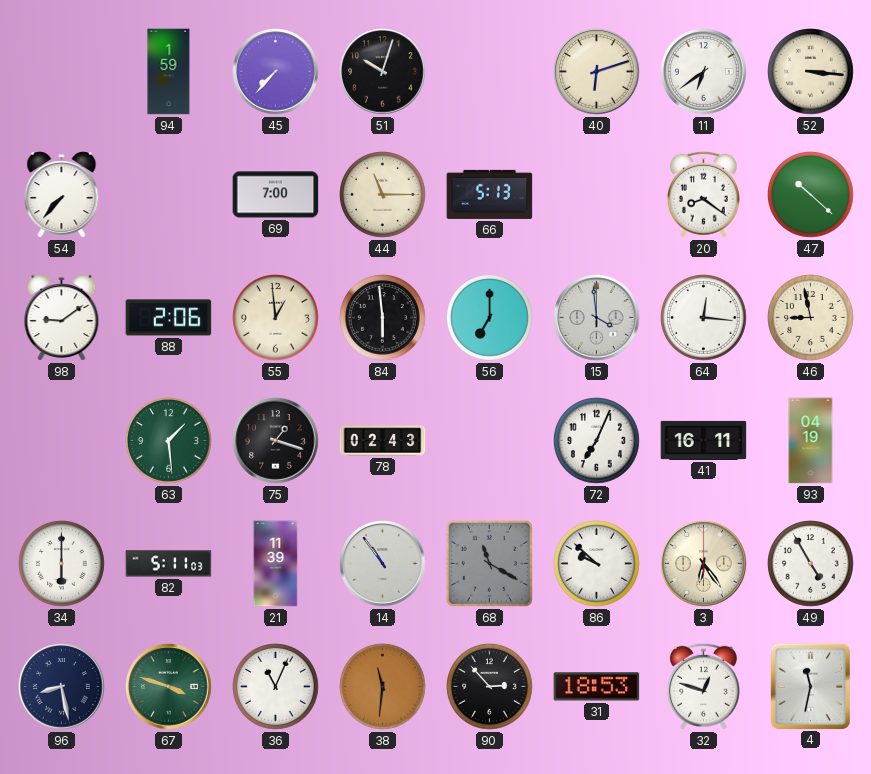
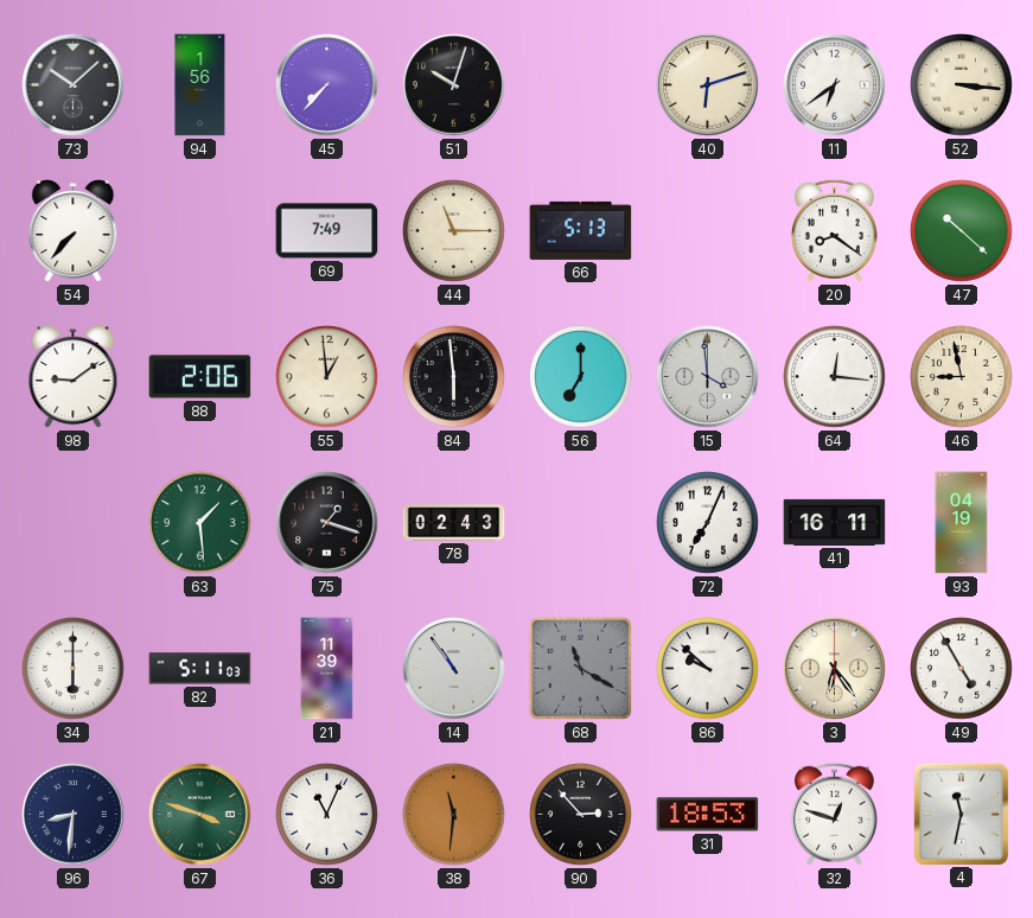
73: none -> 10:08 (74, 85)
94: 1:59 -> 1:56 (200, 85)
69: 7:00 -> 7:49 (327, 231)
96: 8:28 -> 8:31 (74, 815)
